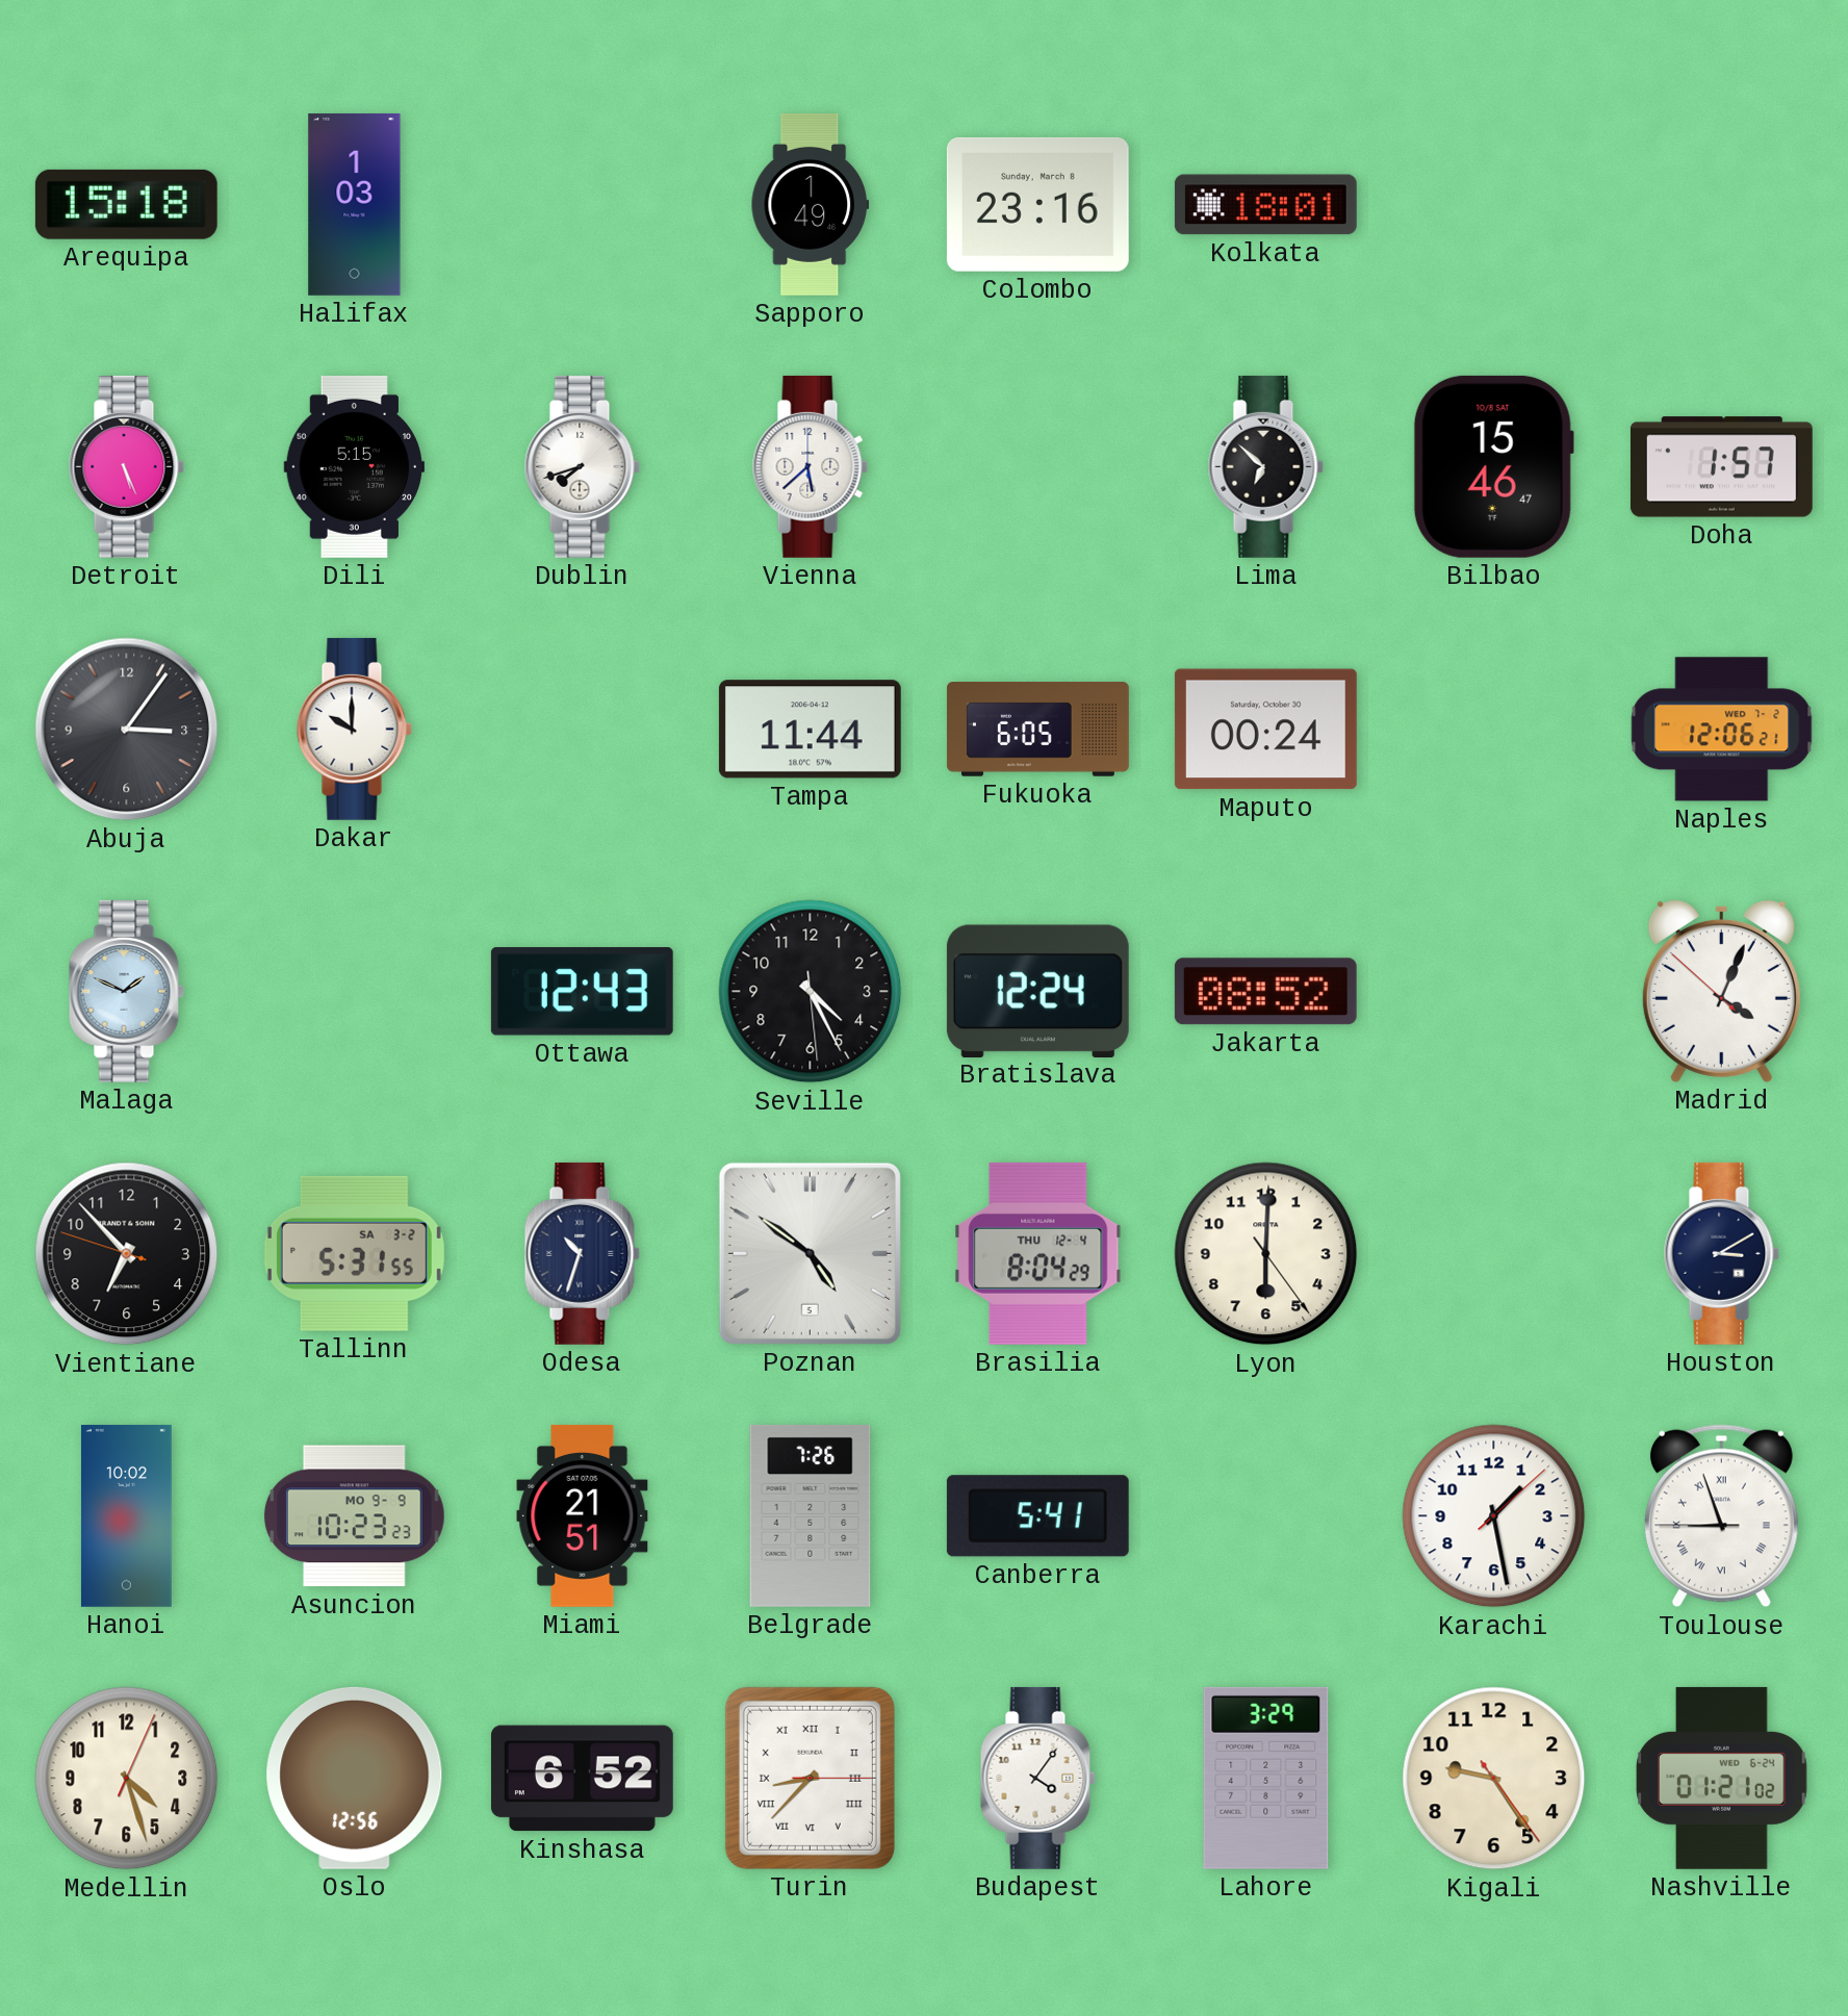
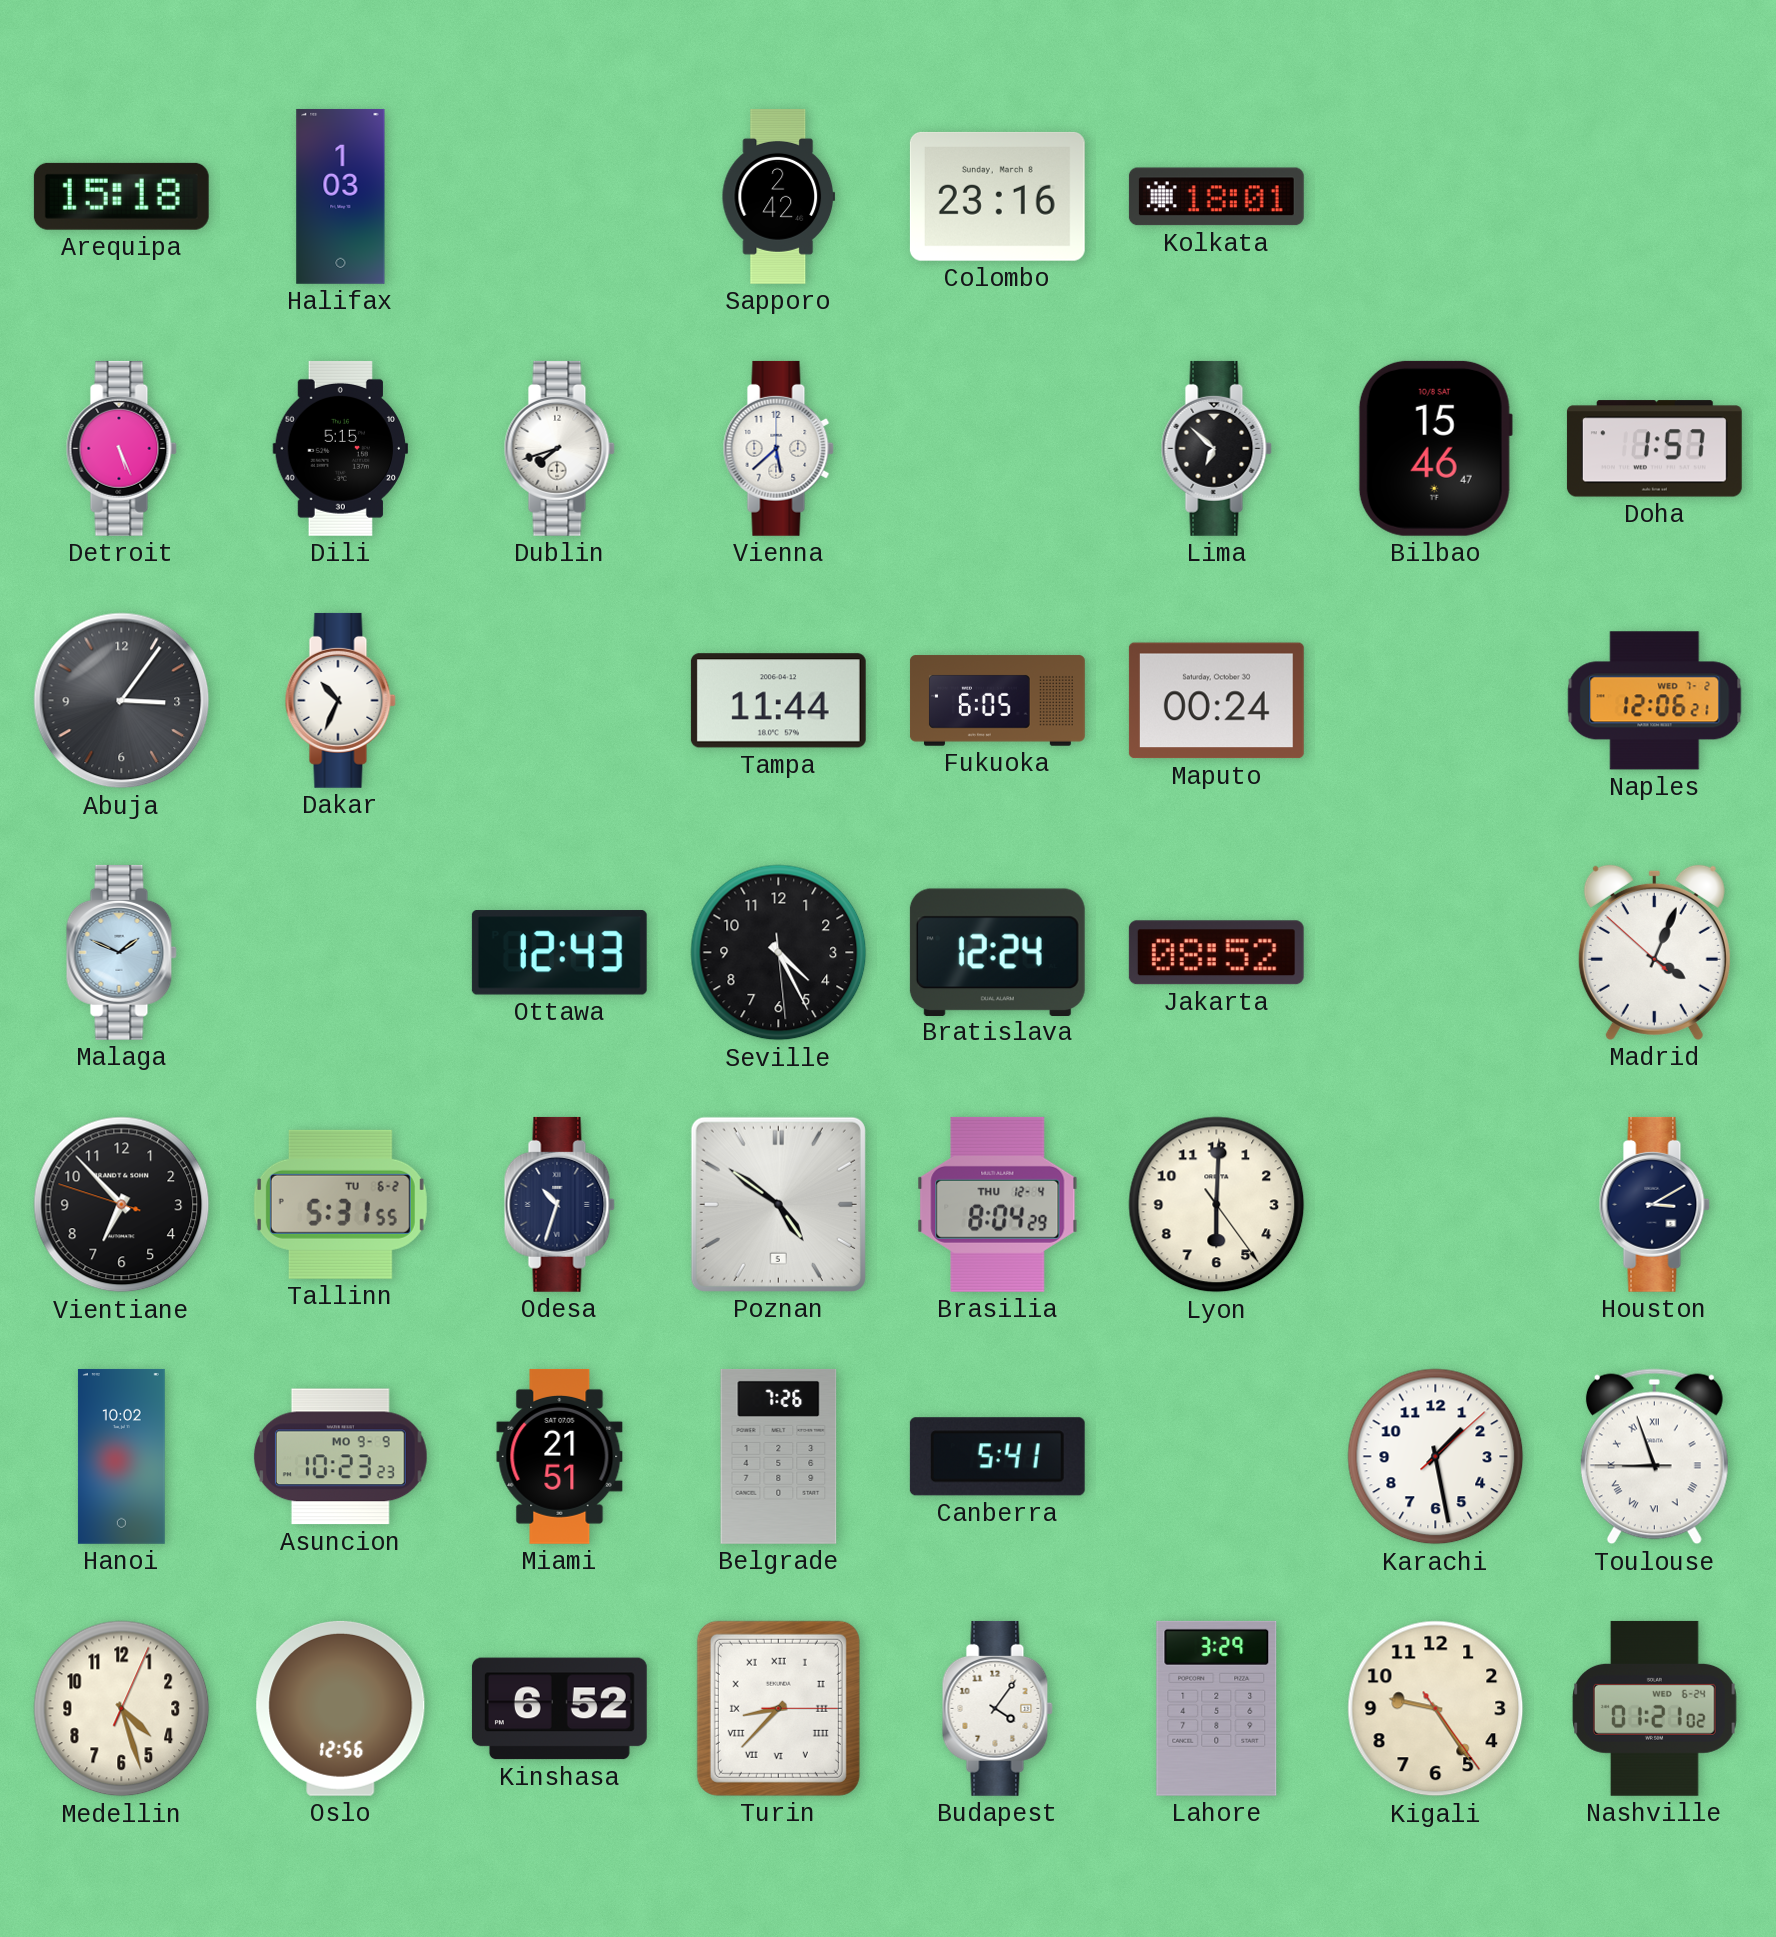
Sapporo: 1:49 -> 2:42 (779, 196)
Dakar: 10:00 -> 10:34 (340, 700)
Tallinn date: SA 3-2 -> TU 6-2 (340, 1204)
